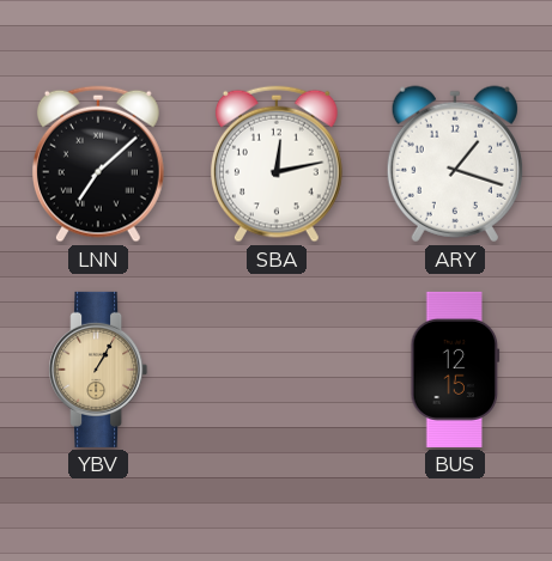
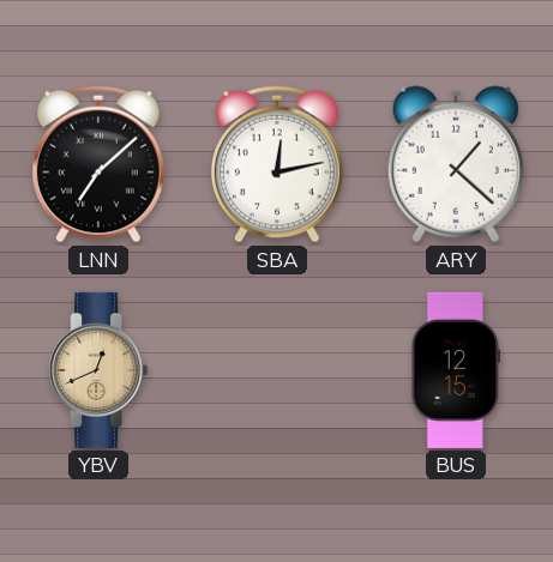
ARY: 1:18 -> 1:22 (456, 164)
YBV: 1:05 -> 12:41 (98, 370)
